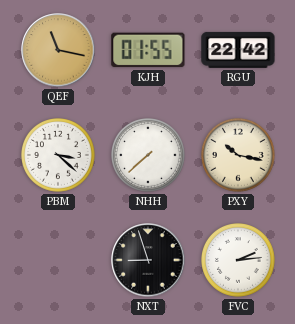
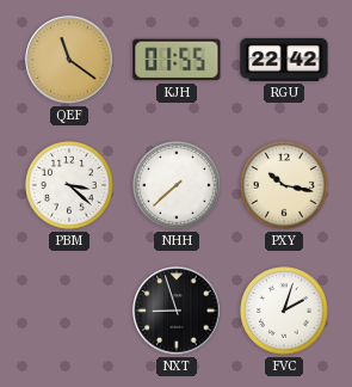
QEF: 11:17 -> 11:21 (69, 60)
FVC: 2:14 -> 2:03 (285, 312)
